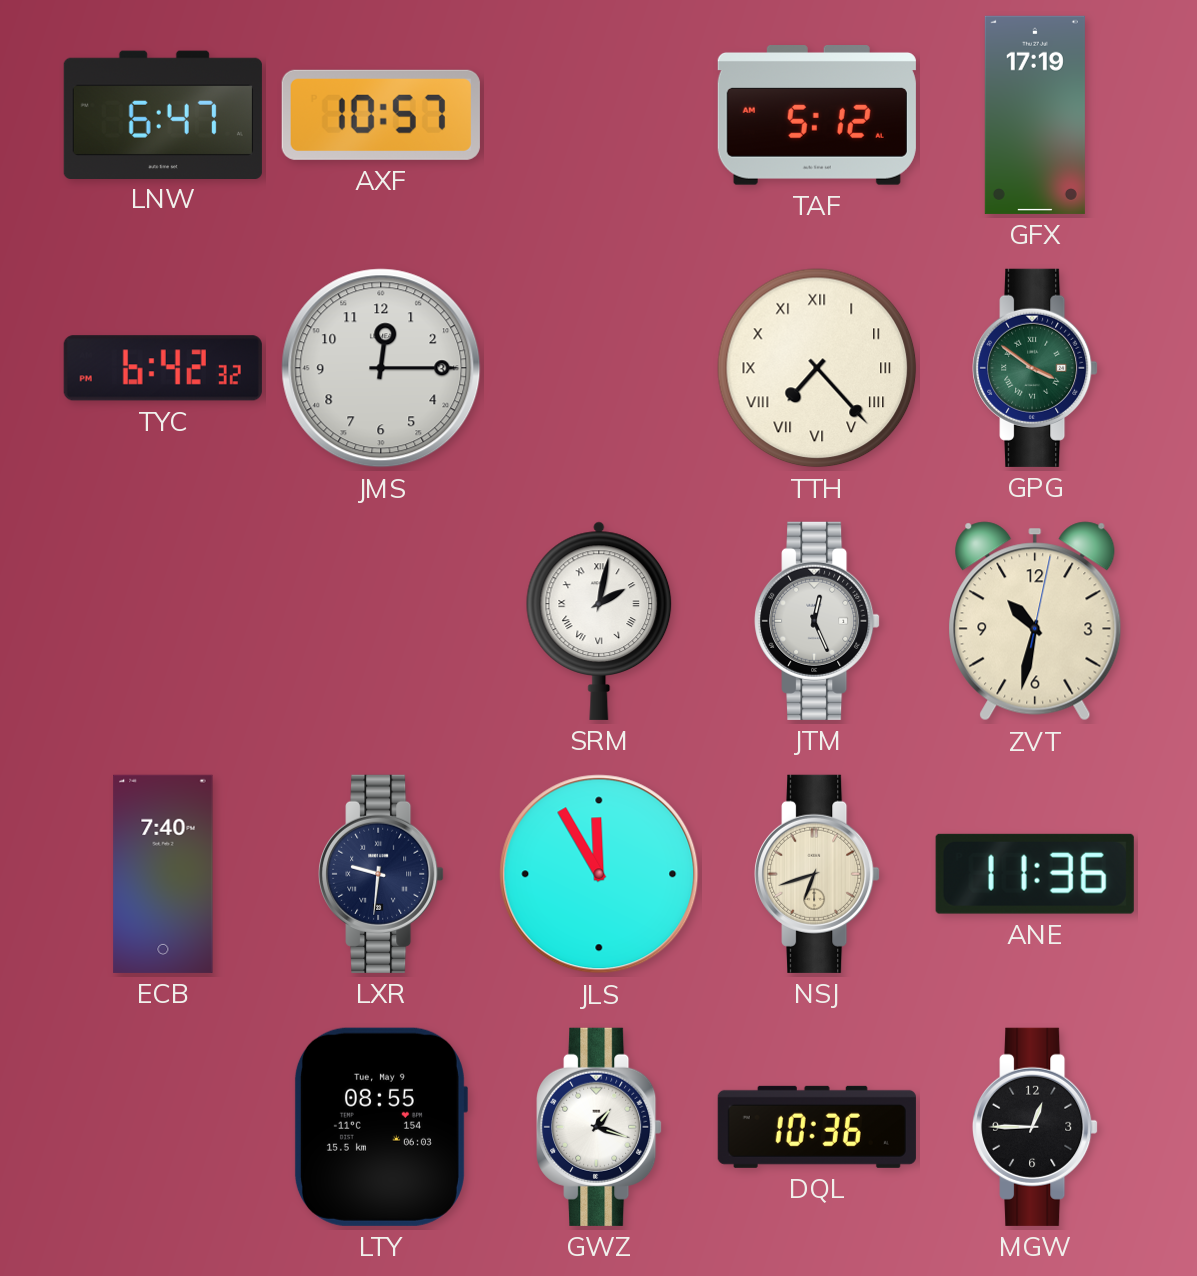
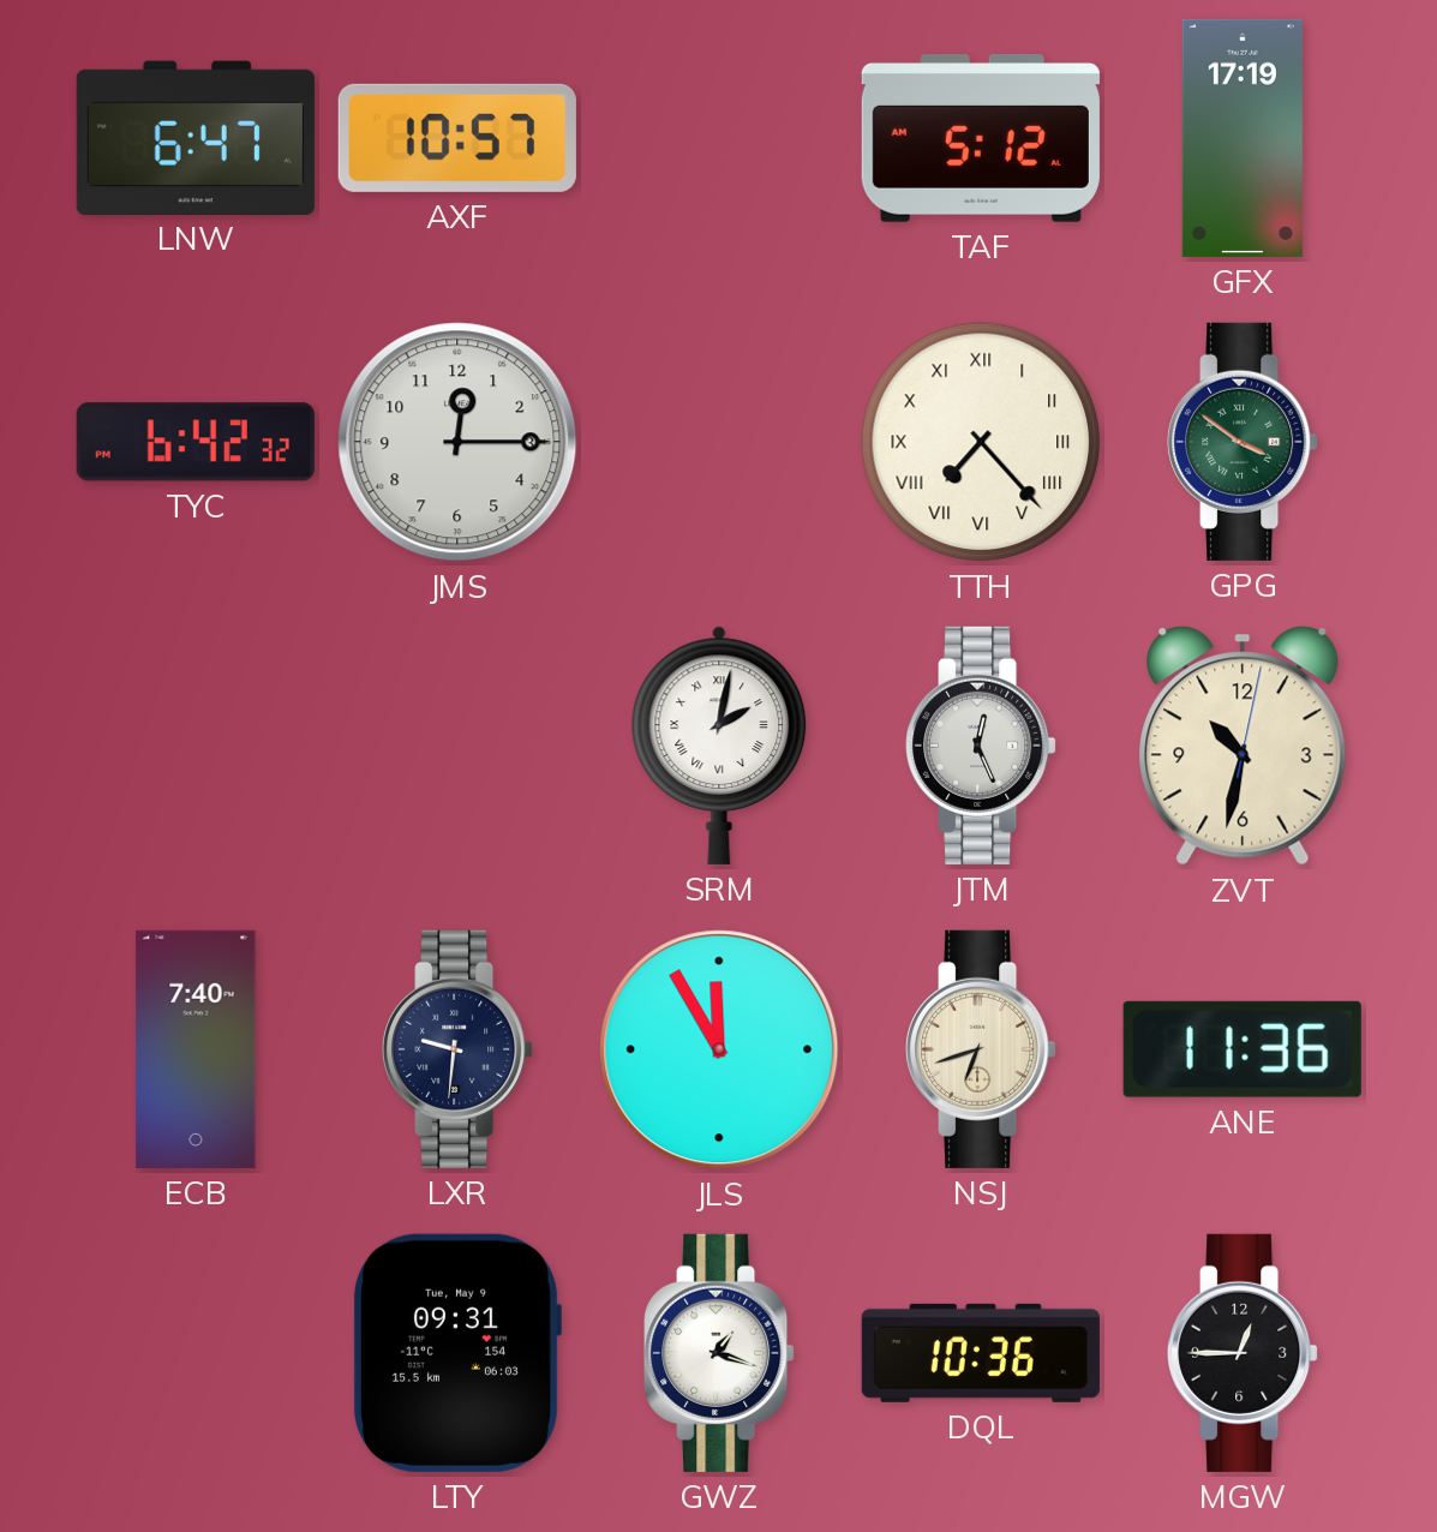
LTY: 08:55 -> 09:31 (456, 1353)
